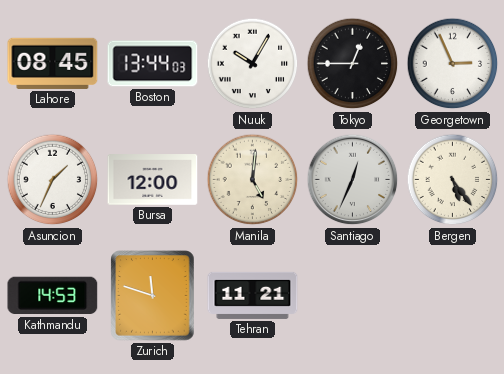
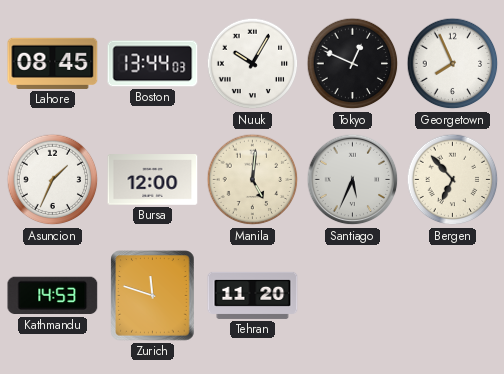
Tokyo: 12:45 -> 12:49 (353, 64)
Georgetown: 2:56 -> 7:56 (453, 64)
Santiago: 12:34 -> 5:34 (353, 180)
Bergen: 5:24 -> 6:53 (453, 180)
Tehran: 11:21 -> 11:20 (253, 295)
